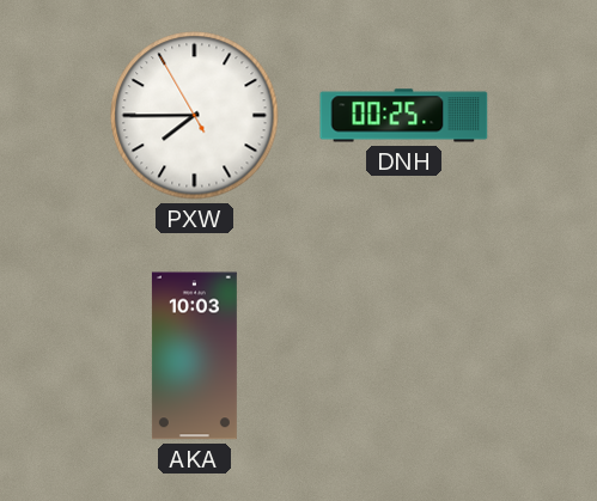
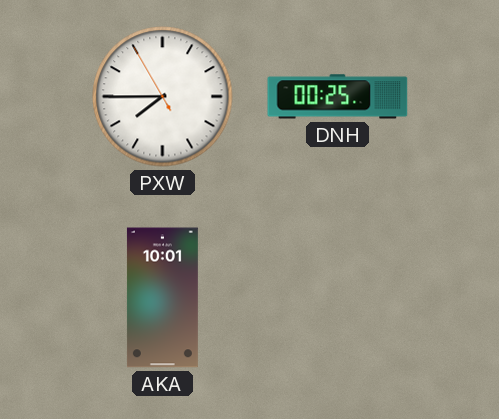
AKA: 10:03 -> 10:01 (162, 298)
